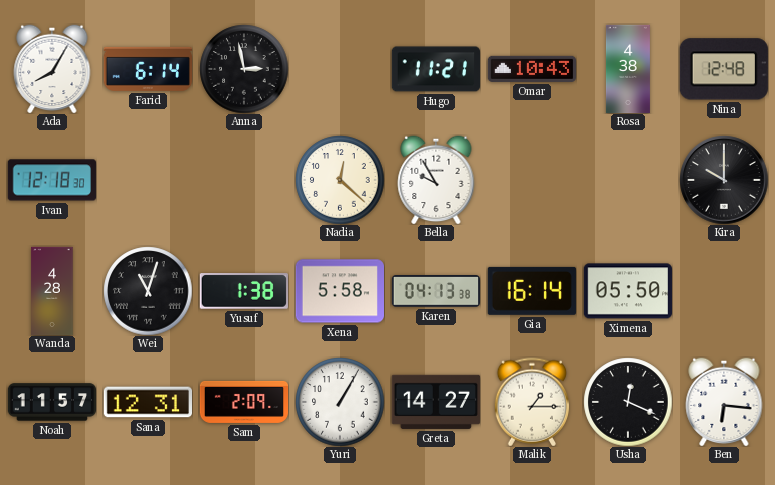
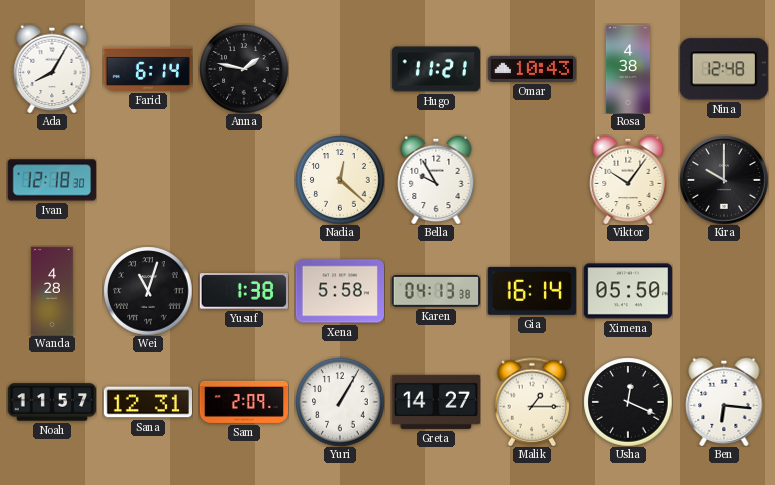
Anna: 2:58 -> 1:47 (244, 69)
Viktor: none -> 10:06 (628, 180)
